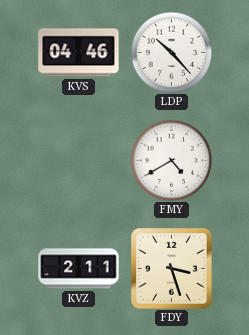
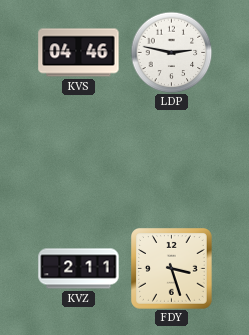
LDP: 10:23 -> 2:47 (171, 52)
FMY: 4:40 -> none (171, 160)
